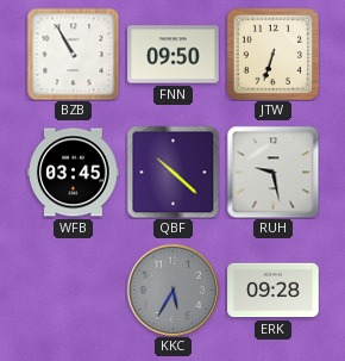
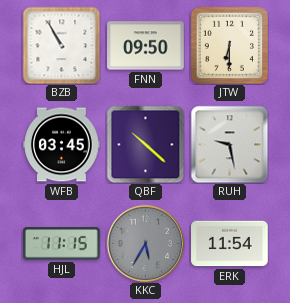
JTW: 6:33 -> 6:30 (229, 45)
HJL: none -> 11:15 (62, 244)
ERK: 09:28 -> 11:54 (230, 244)
